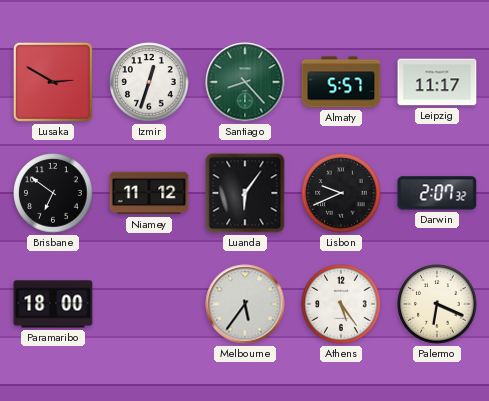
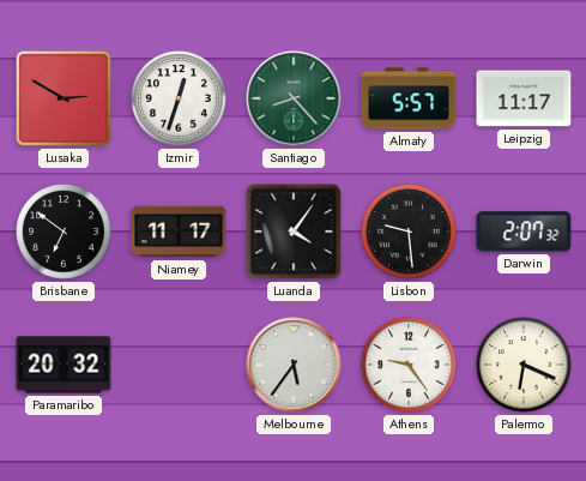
Niamey: 11:12 -> 11:17 (179, 232)
Luanda: 6:06 -> 4:06 (294, 232)
Lisbon: 9:41 -> 9:29 (409, 232)
Paramaribo: 18:00 -> 20:32 (64, 365)
Athens: 5:24 -> 9:24 (409, 365)
